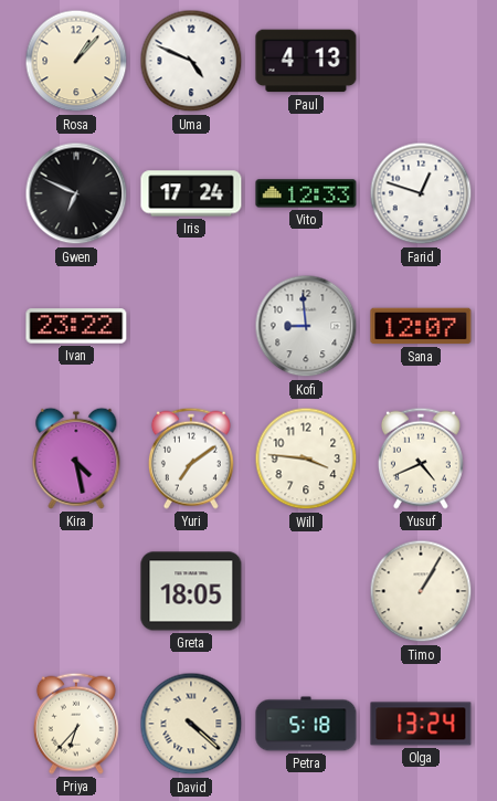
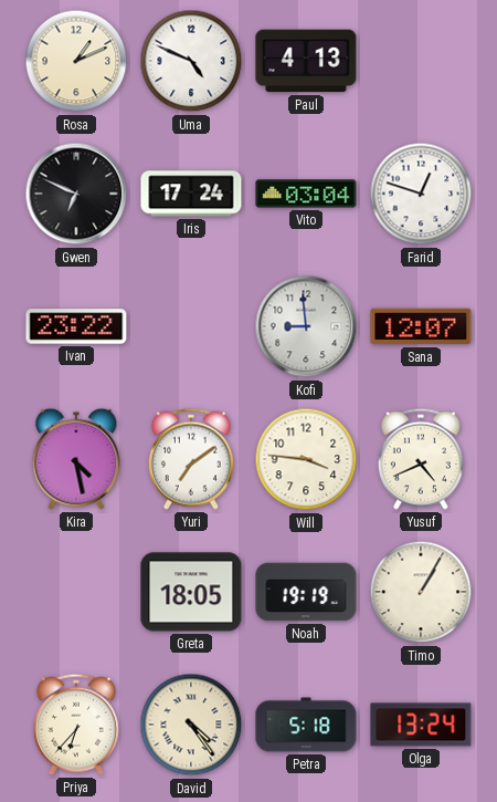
Rosa: 1:07 -> 1:11 (76, 61)
Vito: 12:33 -> 03:04 (306, 194)
Noah: none -> 19:19 (306, 592)
David: 4:22 -> 4:24 (191, 725)
